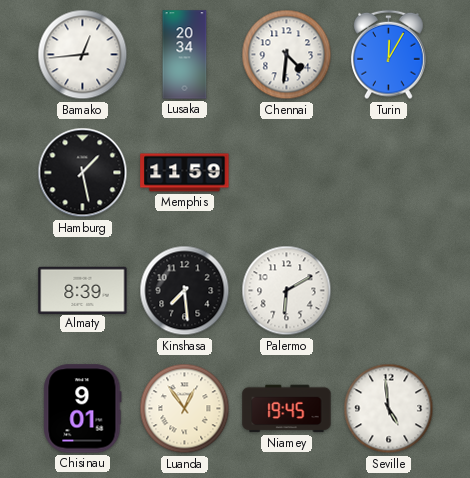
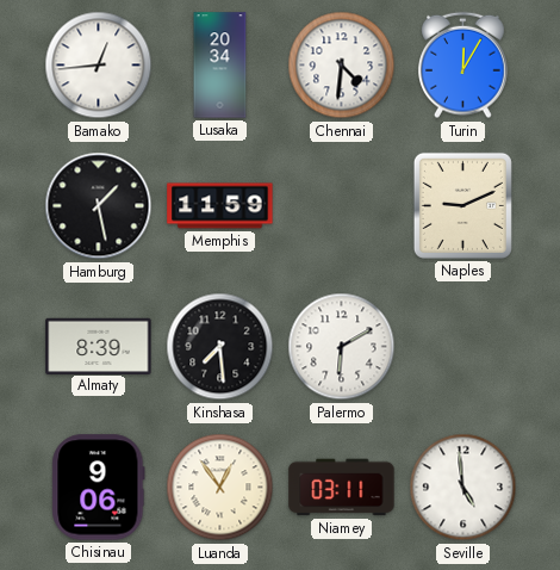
Naples: none -> 9:11 (462, 205)
Chisinau: 9:01 -> 9:06 (99, 488)
Niamey: 19:45 -> 03:11 (342, 488)
